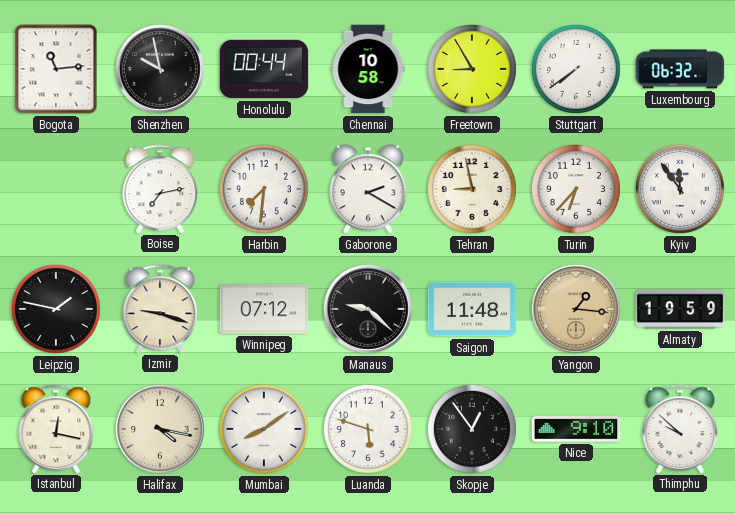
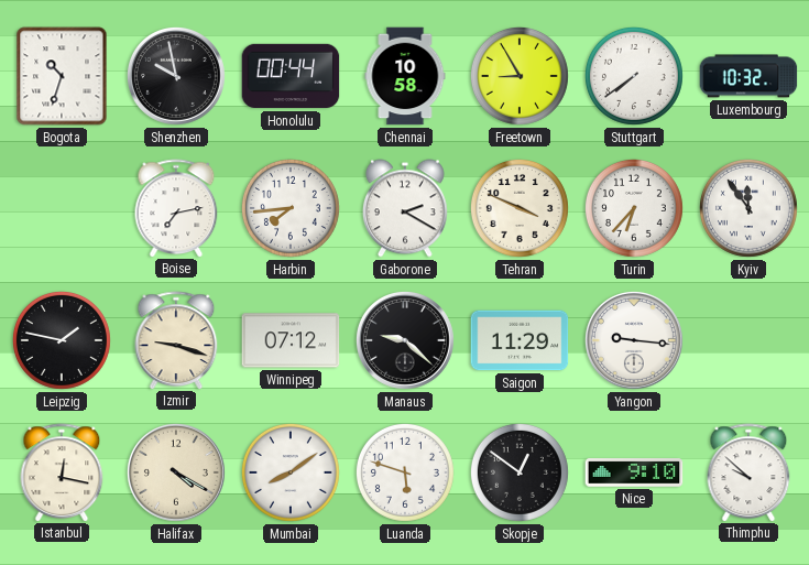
Bogota: 11:14 -> 10:33 (62, 76)
Luxembourg: 06:32 -> 10:32 (748, 76)
Harbin: 7:31 -> 7:44 (291, 208)
Tehran: 8:58 -> 3:49 (520, 208)
Saigon: 11:48 -> 11:29 (520, 340)
Yangon: 1:16 -> 9:16 (634, 340)
Yangon dial: champagne -> white (634, 340)
Almaty: 19:59 -> none (680, 309)
Halifax: 4:17 -> 4:20 (176, 472)
Skopje: 12:54 -> 12:51 (520, 472)
